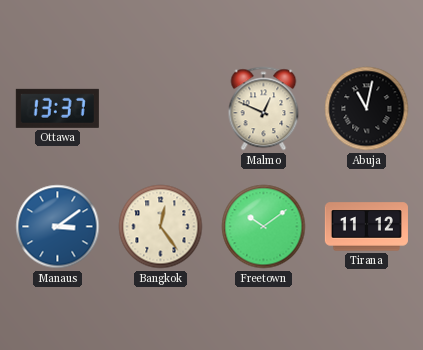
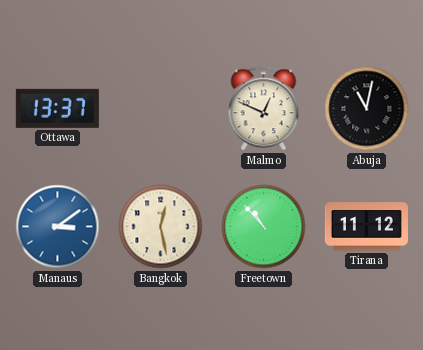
Bangkok: 12:24 -> 12:28 (161, 227)
Freetown: 10:09 -> 10:53 (264, 227)
